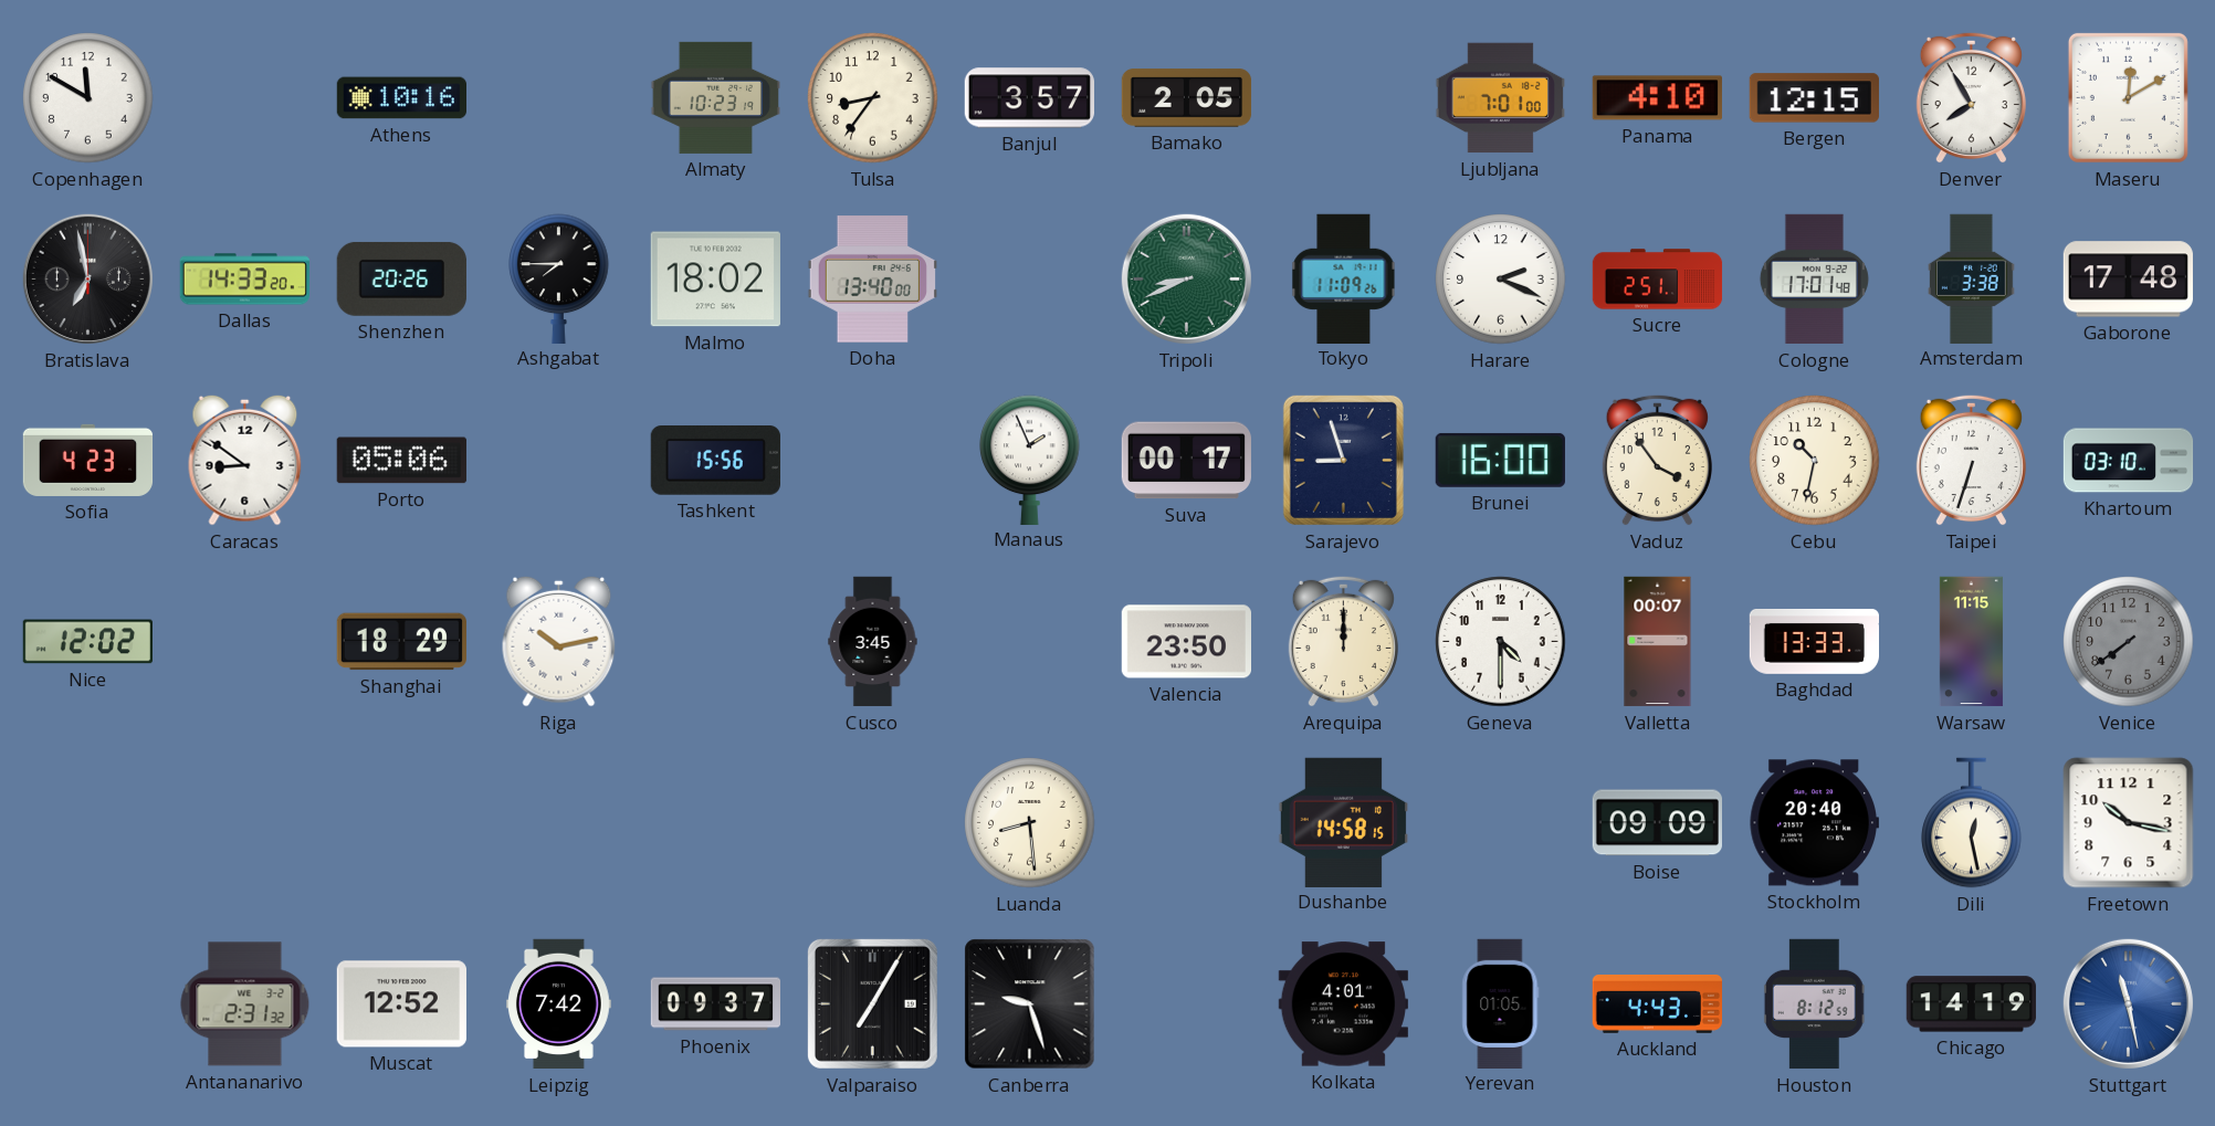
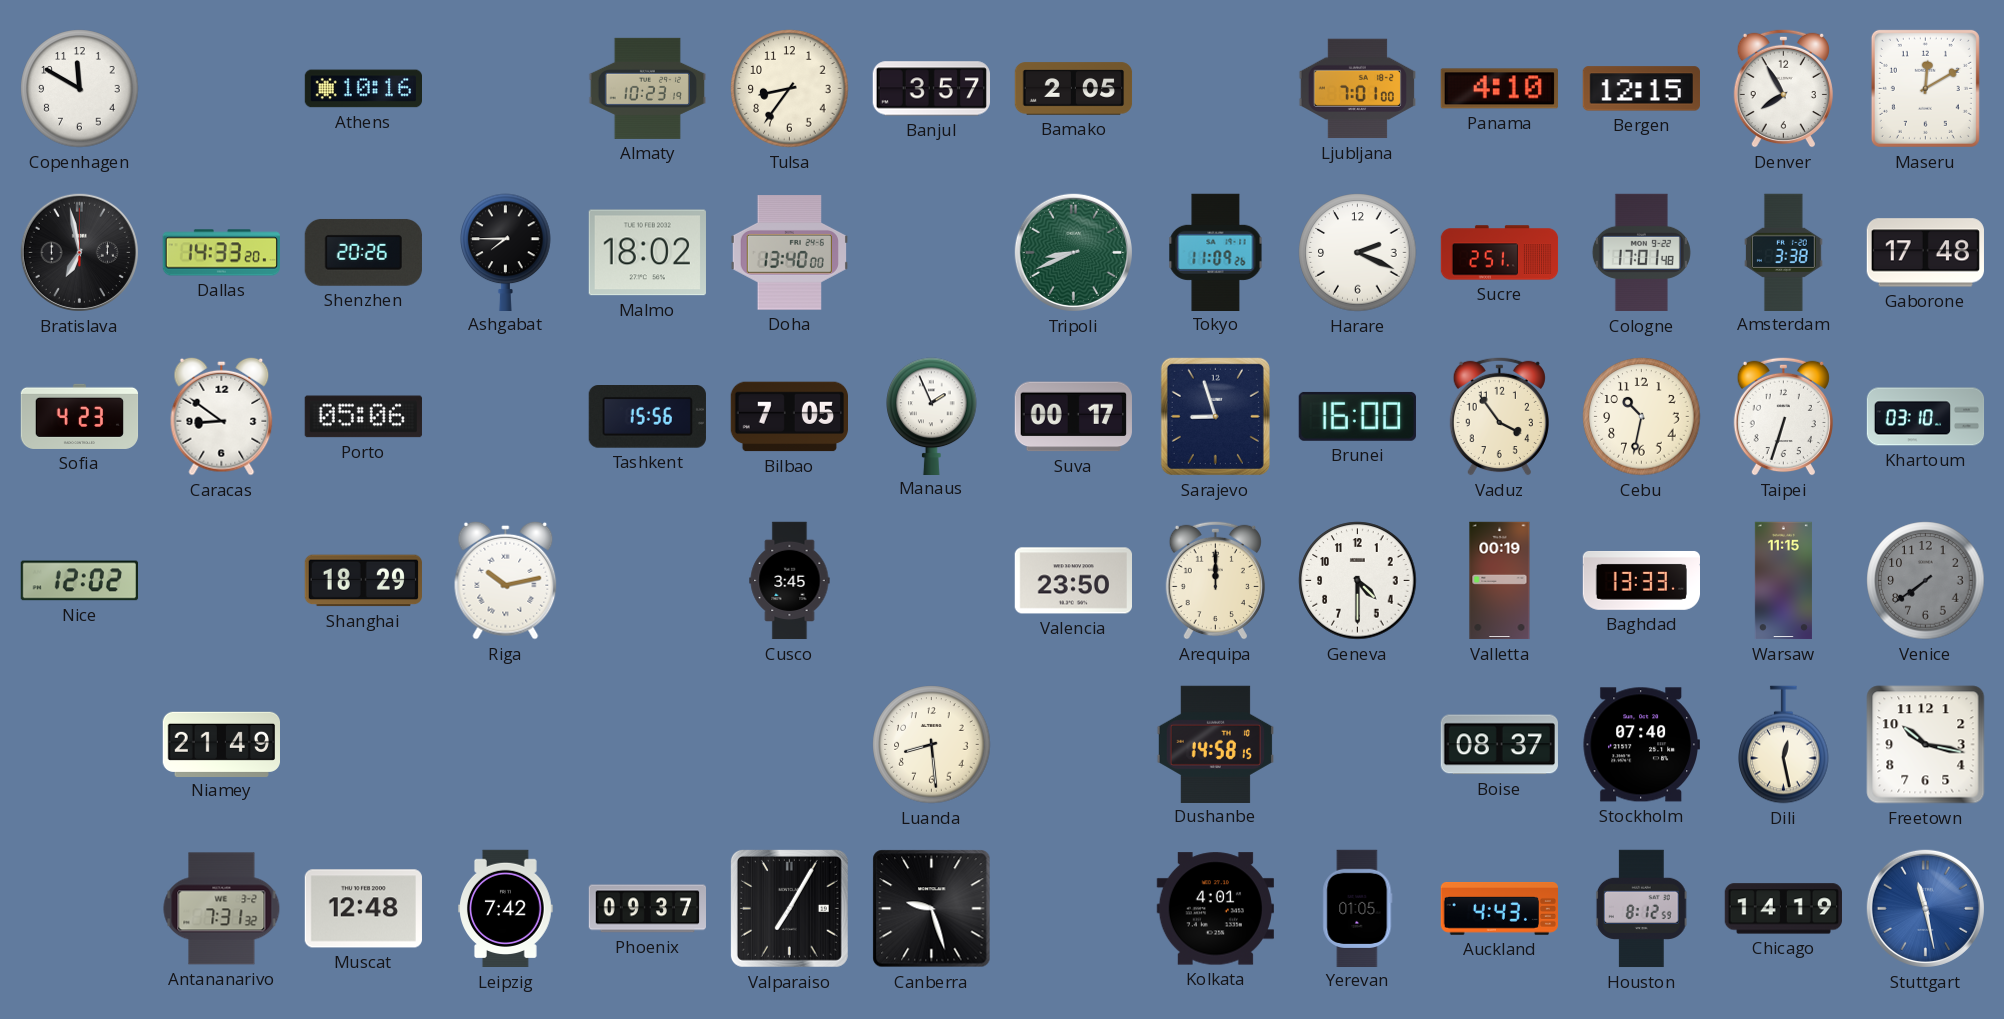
Bilbao: none -> 7:05 (789, 417)
Valletta: 00:07 -> 00:19 (1500, 581)
Niamey: none -> 21:49 (221, 744)
Boise: 09:09 -> 08:37 (1499, 745)
Stockholm: 20:40 -> 07:40 (1641, 745)
Antananarivo: 2:31 -> 7:31 (222, 909)
Muscat: 12:52 -> 12:48 (363, 909)
